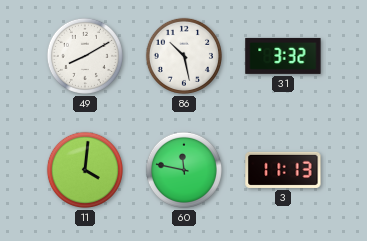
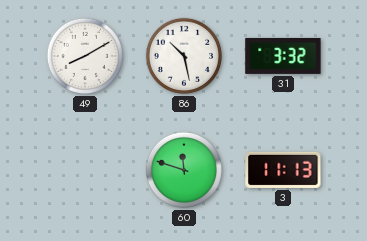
11: 4:01 -> none (85, 170)
60: 11:47 -> 11:48 (184, 170)
